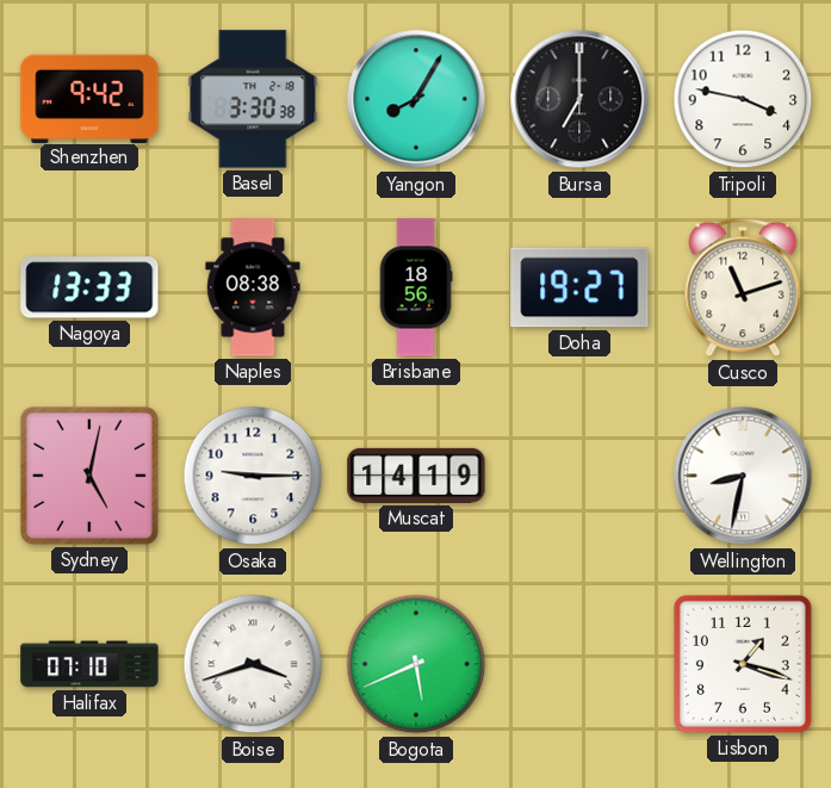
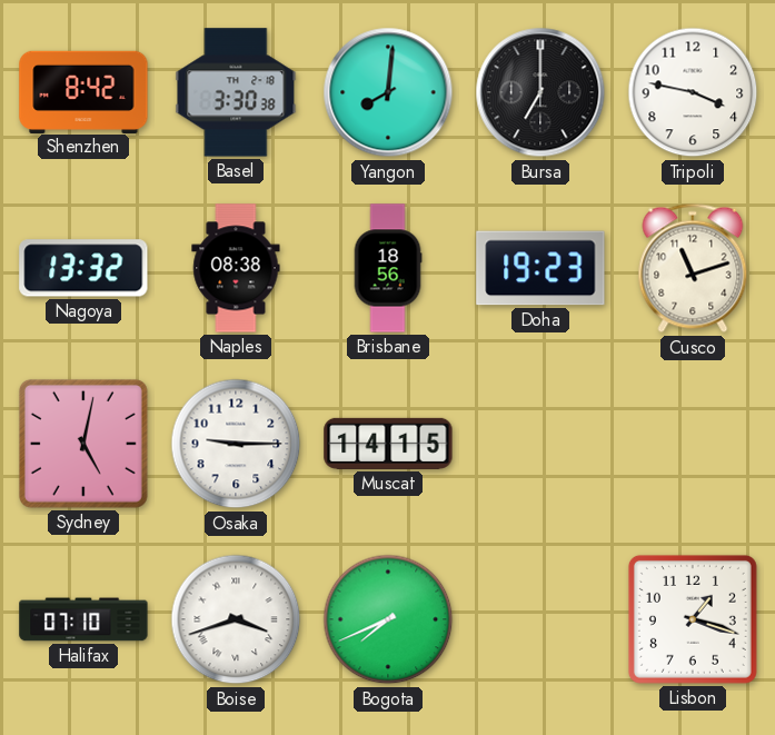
Shenzhen: 9:42 -> 8:42 (83, 91)
Yangon: 8:05 -> 8:01 (388, 92)
Nagoya: 13:33 -> 13:32 (83, 268)
Doha: 19:27 -> 19:23 (540, 268)
Muscat: 14:19 -> 14:15 (388, 444)
Wellington: 8:32 -> none (743, 476)
Bogota: 5:41 -> 7:41 (388, 619)
